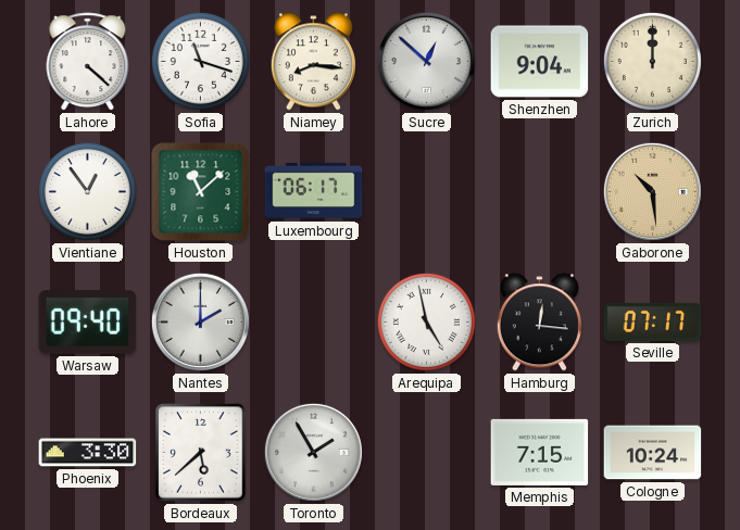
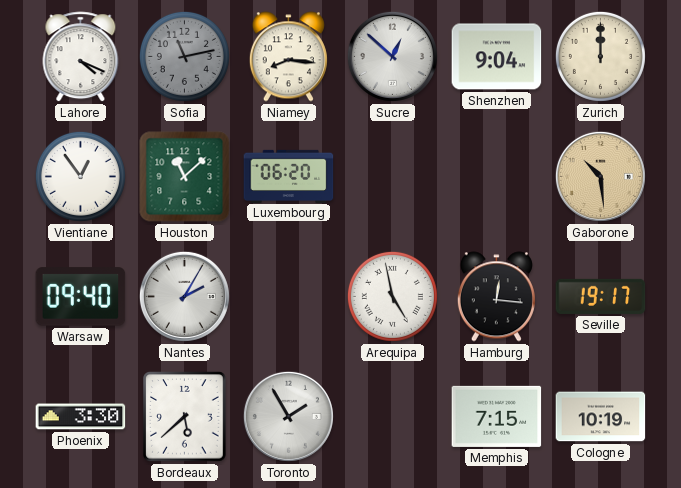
Lahore: 4:22 -> 4:19 (81, 57)
Sofia: 11:18 -> 11:13 (184, 56)
Sofia dial: white -> grey (184, 56)
Luxembourg: 06:17 -> 06:20 (289, 176)
Nantes: 2:00 -> 2:05 (184, 296)
Seville: 07:17 -> 19:17 (601, 296)
Cologne: 10:24 -> 10:19 (601, 417)
